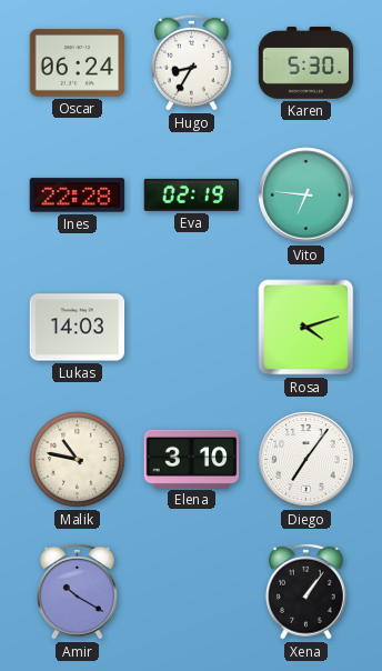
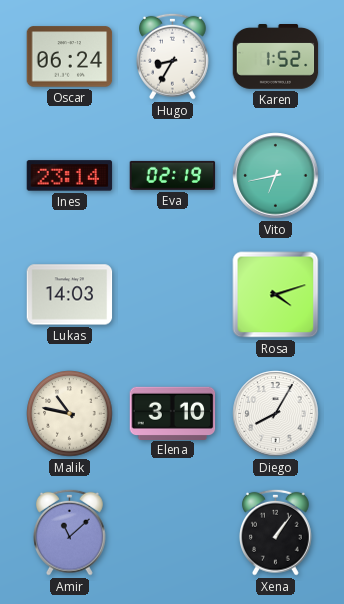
Karen: 5:30 -> 1:52 (276, 57)
Ines: 22:28 -> 23:14 (70, 176)
Vito: 6:46 -> 6:43 (276, 176)
Diego: 7:06 -> 8:05 (276, 414)
Amir: 10:20 -> 11:08 (70, 532)
